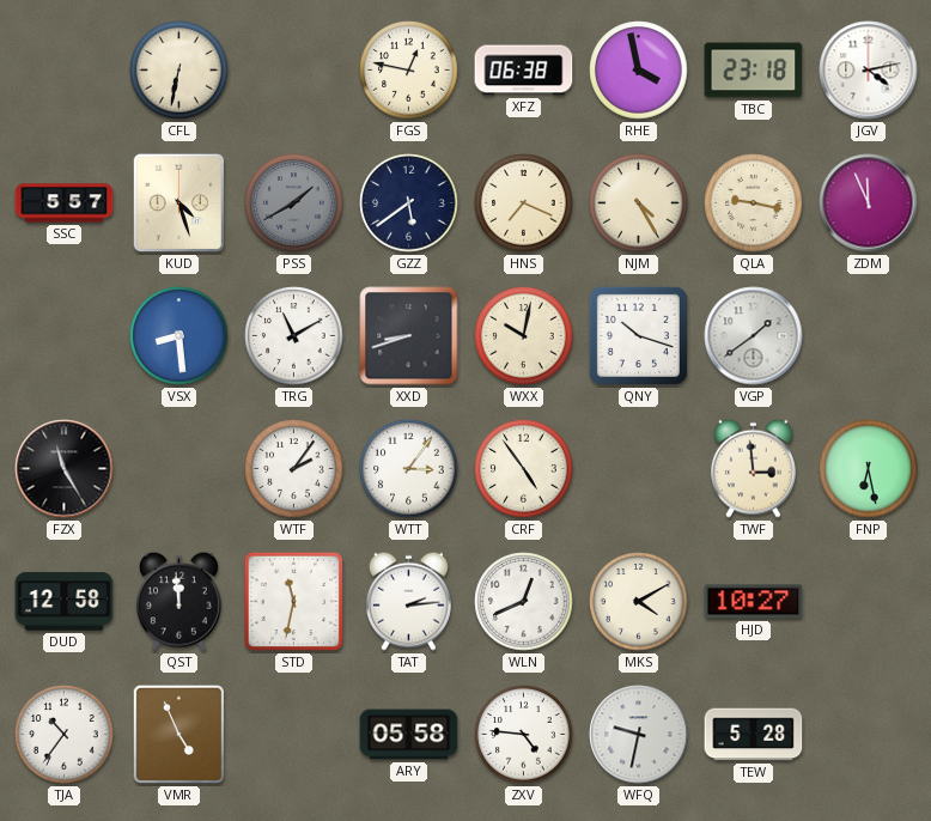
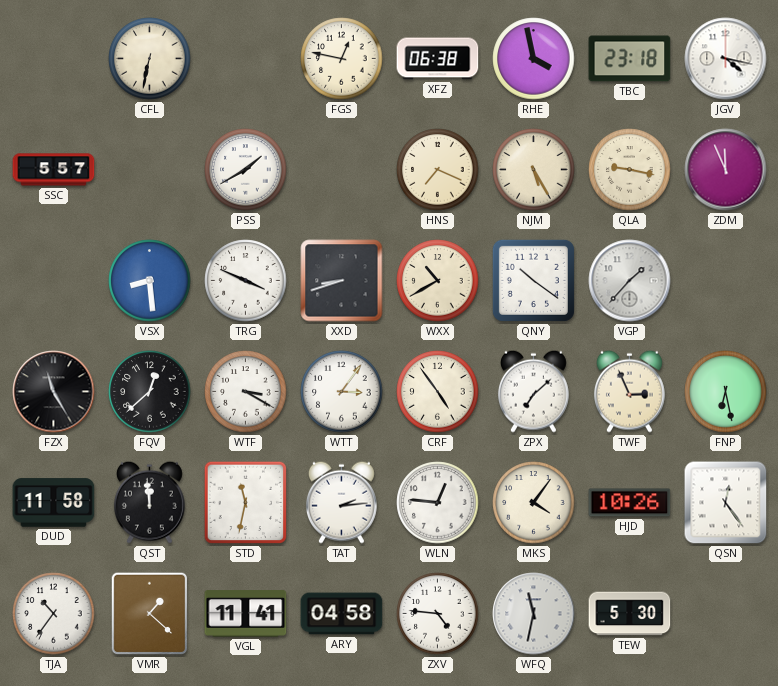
JGV: 4:13 -> 4:17 (726, 59)
KUD: 4:27 -> none (179, 203)
PSS dial: grey -> white (246, 170)
GZZ: 5:39 -> none (409, 203)
NJM: 4:25 -> 5:25 (534, 170)
TRG: 11:10 -> 3:49 (246, 281)
WXX: 10:02 -> 10:40 (438, 281)
QNY: 10:18 -> 10:21 (533, 280)
VGP: 1:39 -> 1:37 (630, 281)
FQV: none -> 12:38 (150, 392)
WTF: 2:06 -> 3:20 (246, 392)
ZPX: none -> 7:08 (533, 391)
TWF: 2:59 -> 2:56 (629, 391)
DUD: 12:58 -> 11:58 (54, 503)
WLN: 12:41 -> 12:46 (438, 503)
MKS: 4:10 -> 4:06 (534, 503)
HJD: 10:27 -> 10:26 (630, 503)
QSN: none -> 12:24 (726, 503)
VMR: 4:56 -> 1:22 (150, 614)
VGL: none -> 11:41 (246, 614)
ARY: 05:58 -> 04:58 (342, 614)
WFQ: 9:32 -> 11:32 (534, 614)
TEW: 5:28 -> 5:30 (630, 614)
